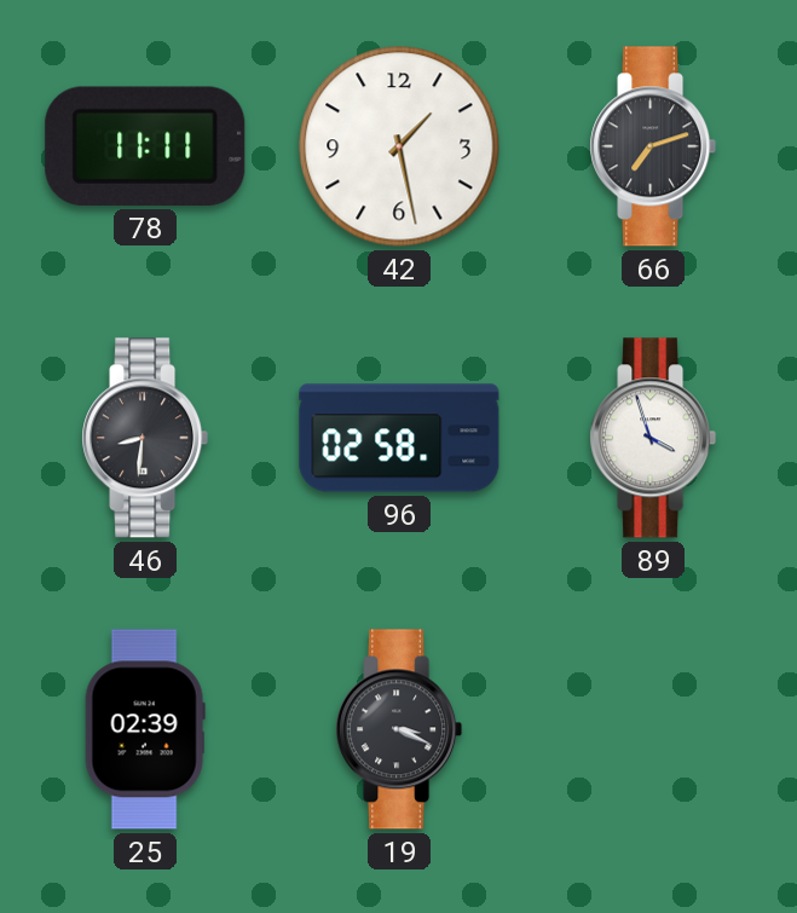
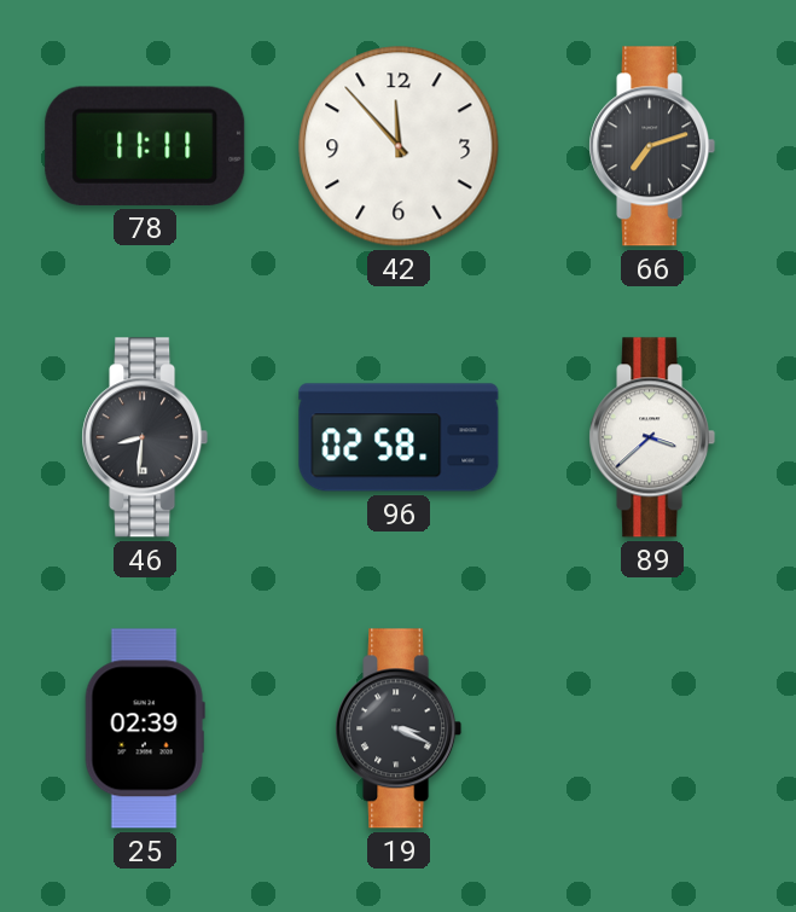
42: 1:28 -> 11:53 (399, 146)
89: 3:57 -> 3:38 (652, 437)
